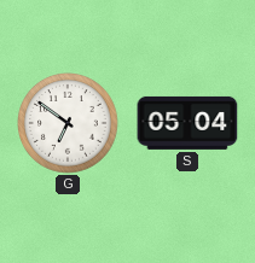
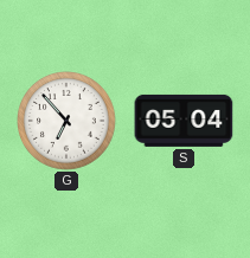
G: 6:51 -> 6:53 (68, 122)
